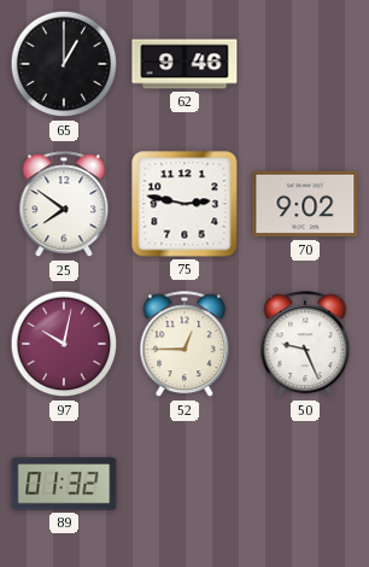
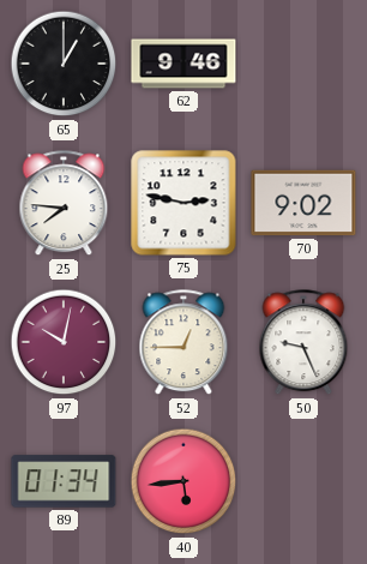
25: 7:51 -> 7:46 (64, 204)
89: 01:32 -> 01:34 (64, 481)
40: none -> 5:44 (183, 481)
